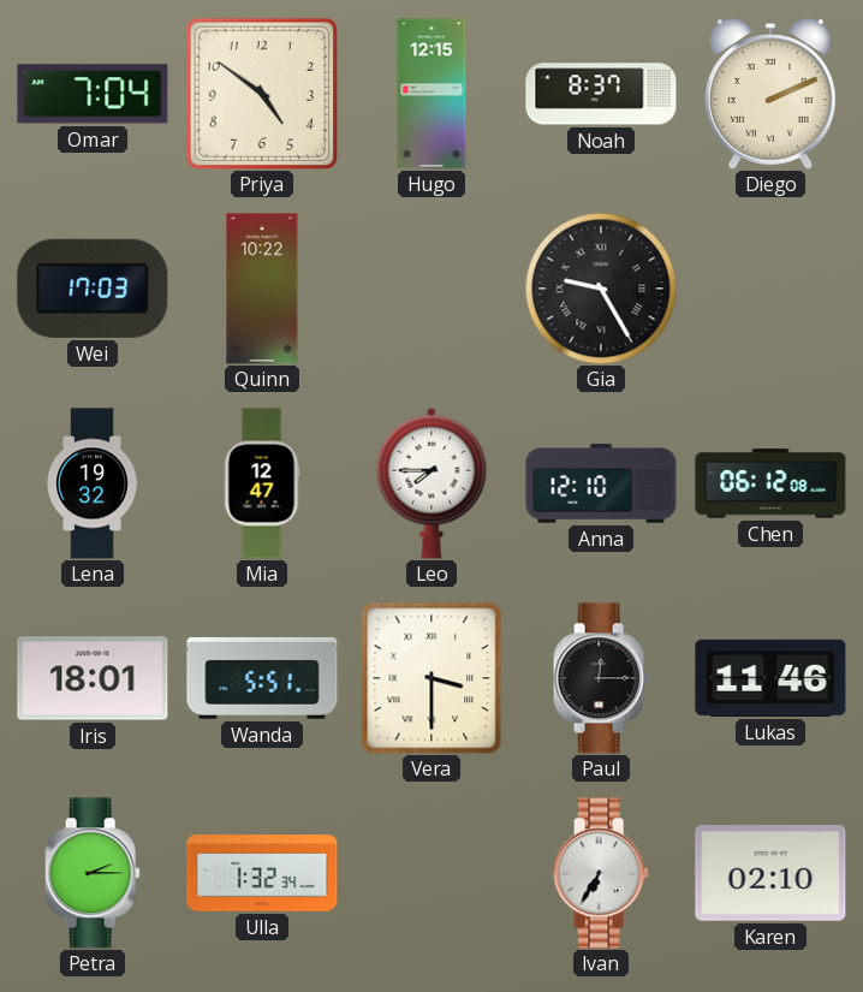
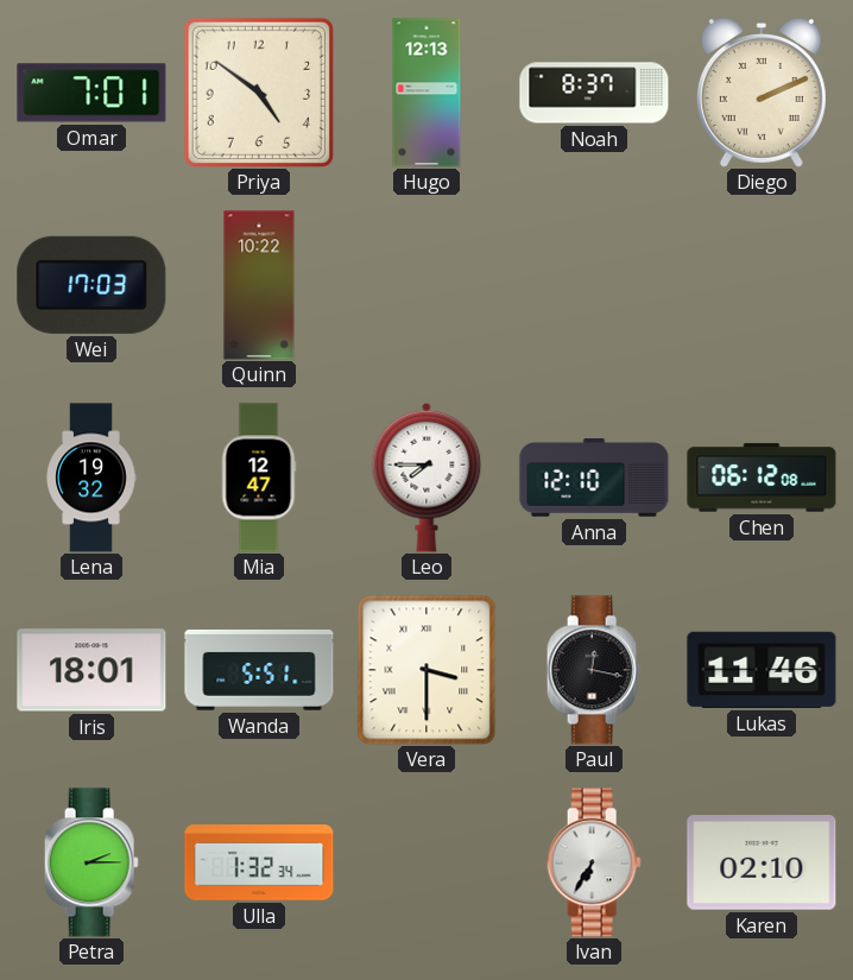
Omar: 7:04 -> 7:01 (91, 93)
Hugo: 12:15 -> 12:13 (426, 93)
Gia: 9:25 -> none (601, 289)
Paul: 12:15 -> 12:17 (594, 670)
